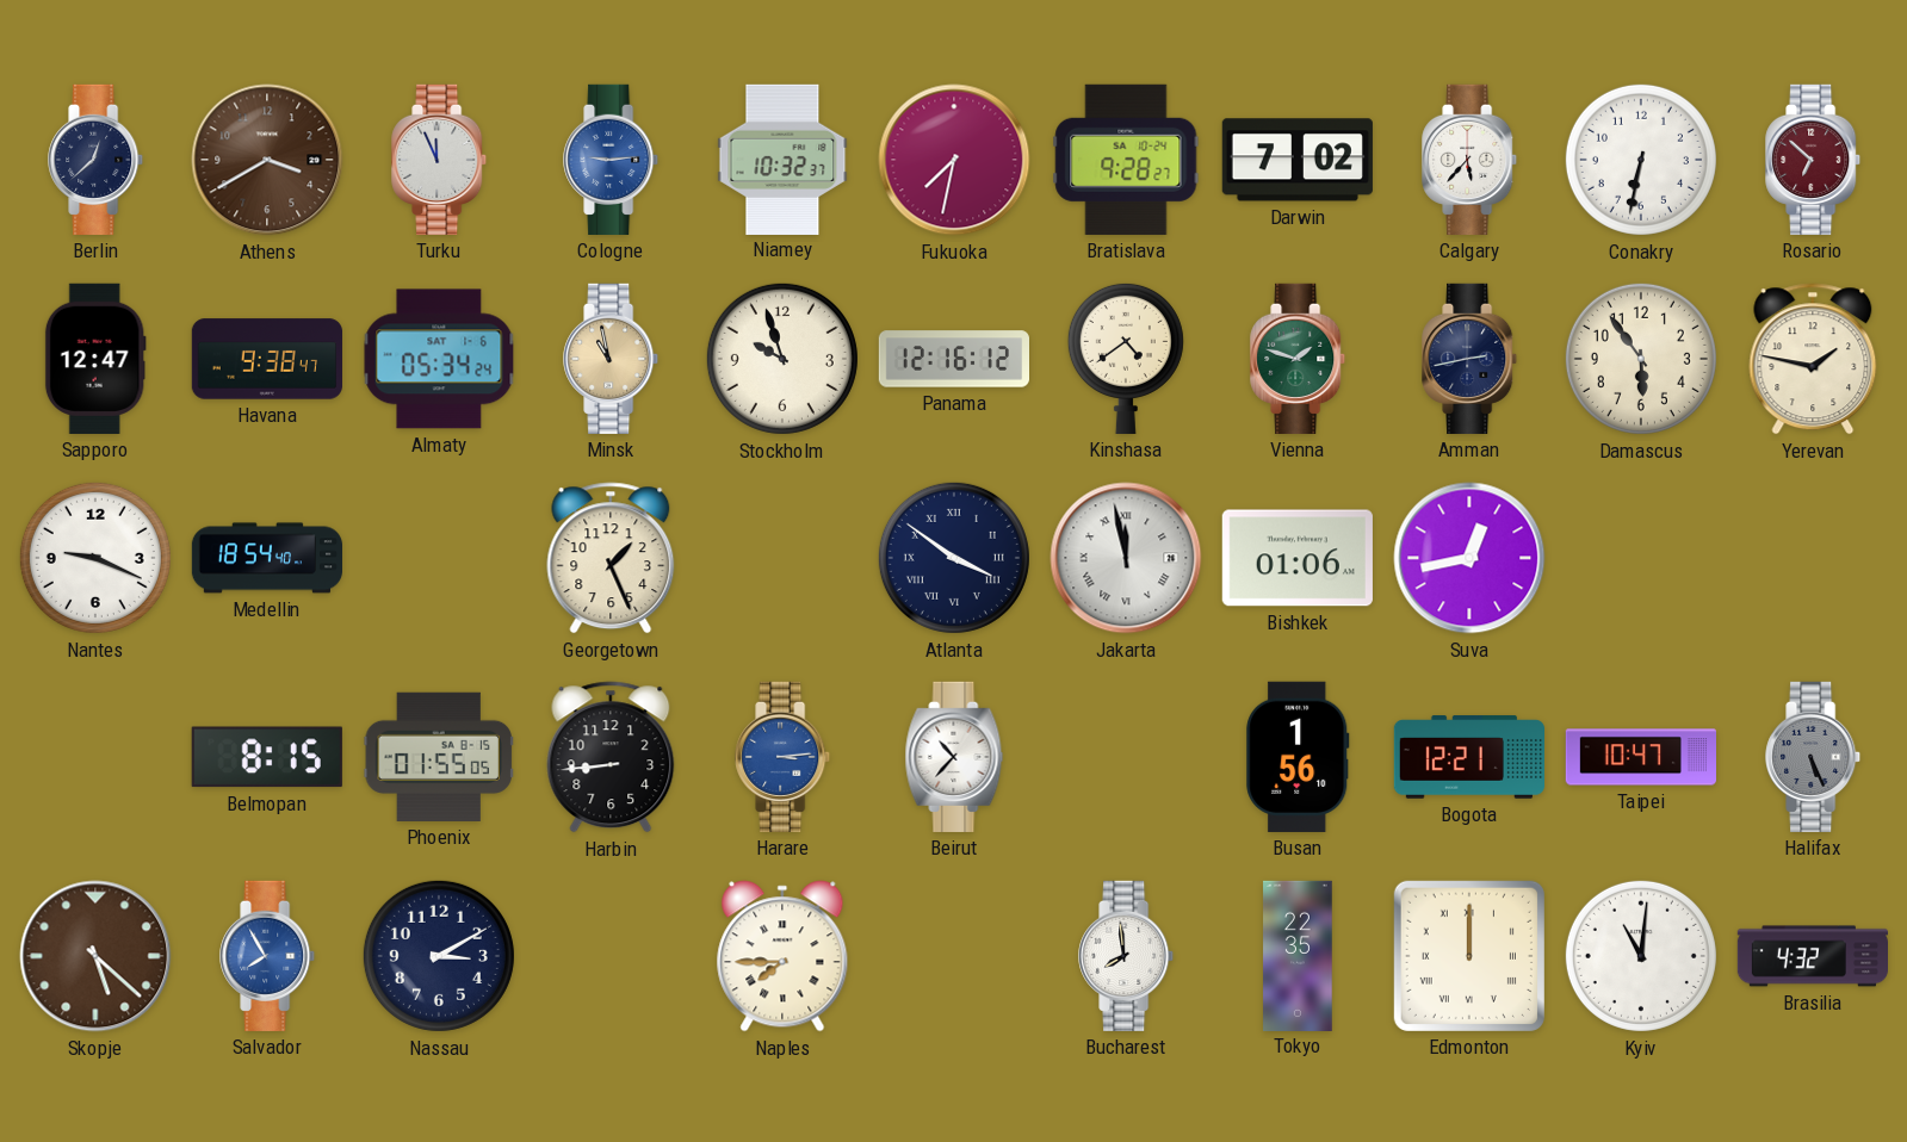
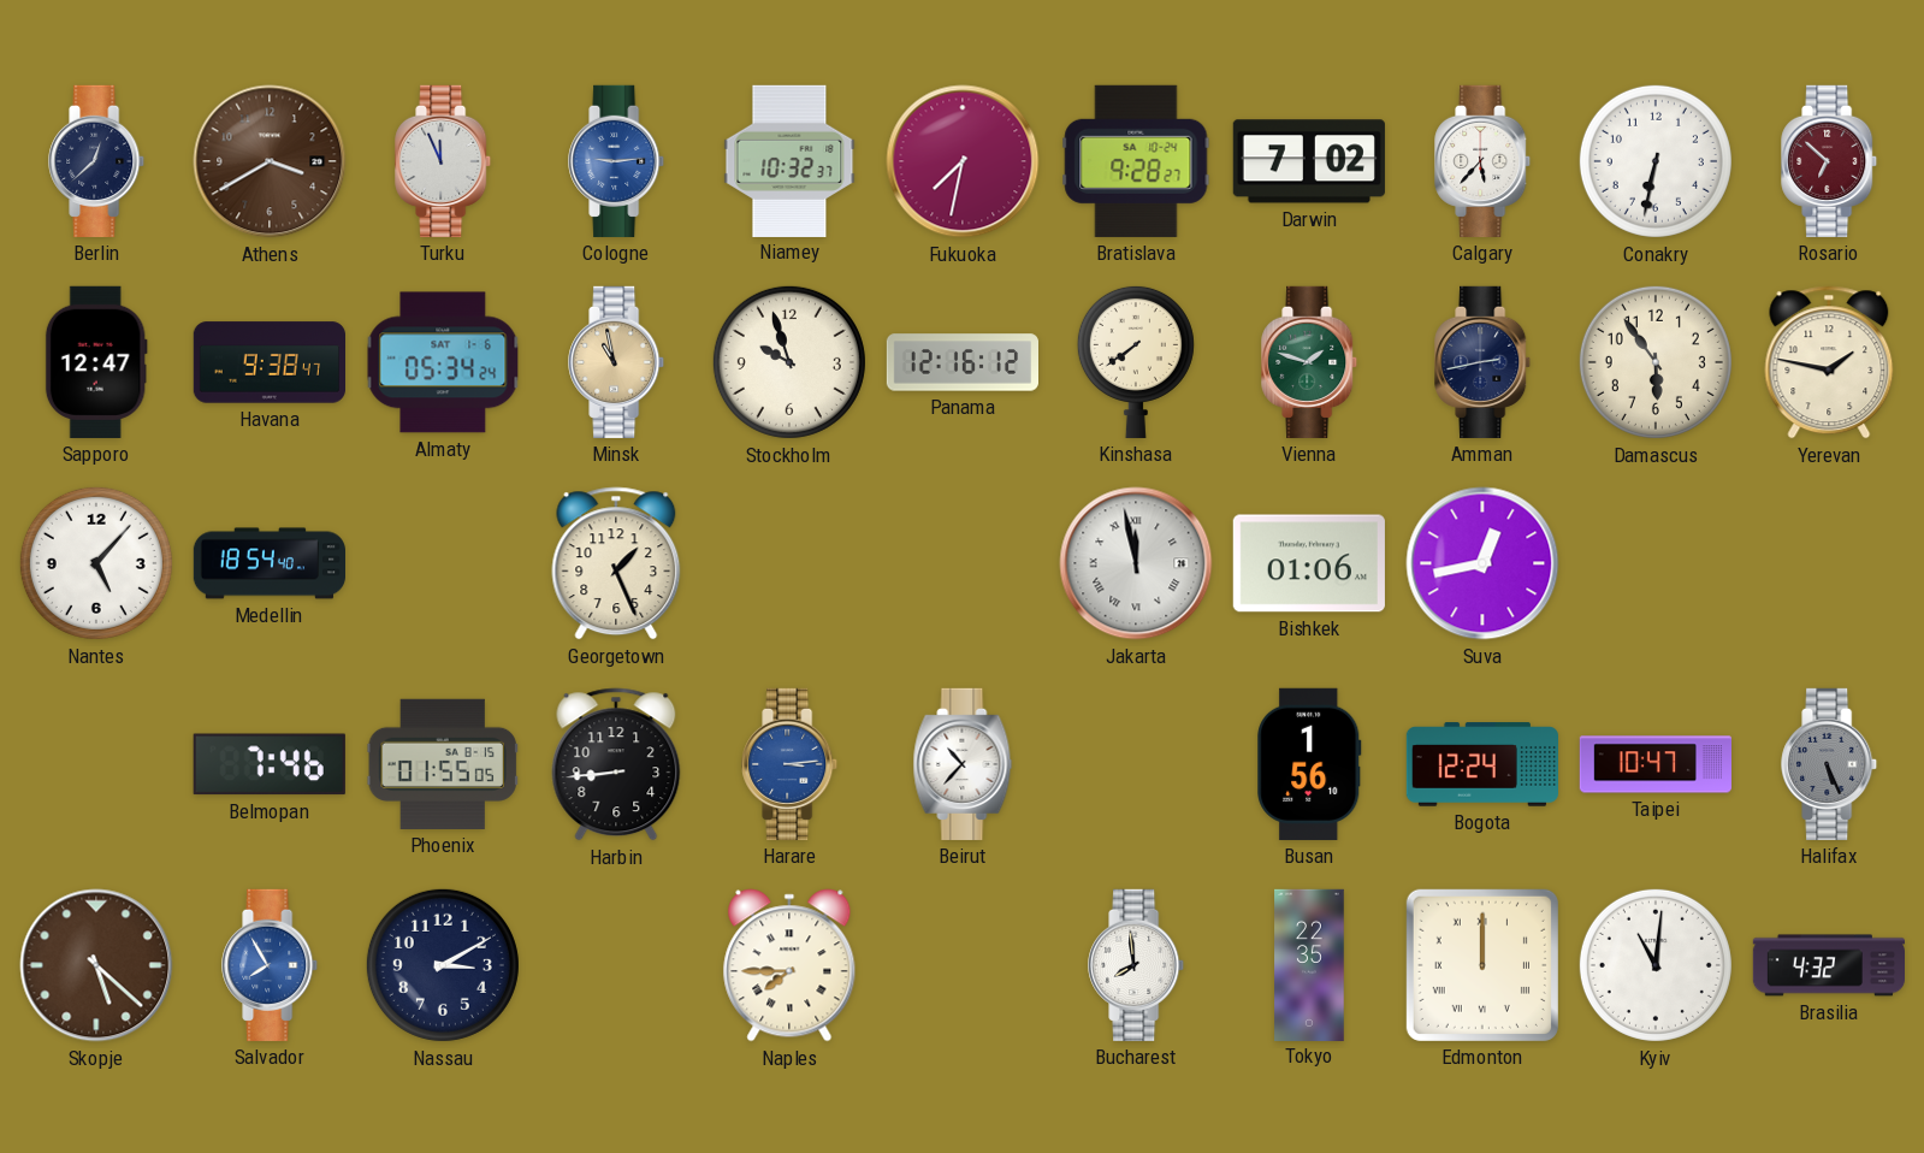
Kinshasa: 4:39 -> 7:39 (1136, 361)
Nantes: 9:19 -> 5:07 (96, 563)
Atlanta: 3:51 -> none (954, 558)
Belmopan: 8:15 -> 7:46 (270, 764)
Bogota: 12:21 -> 12:24 (1481, 764)
